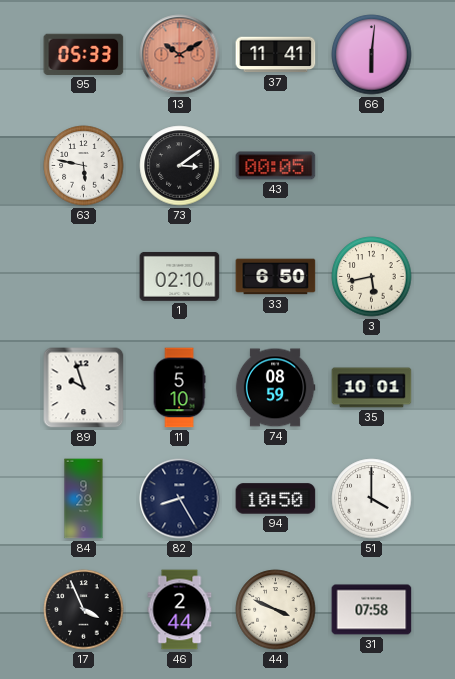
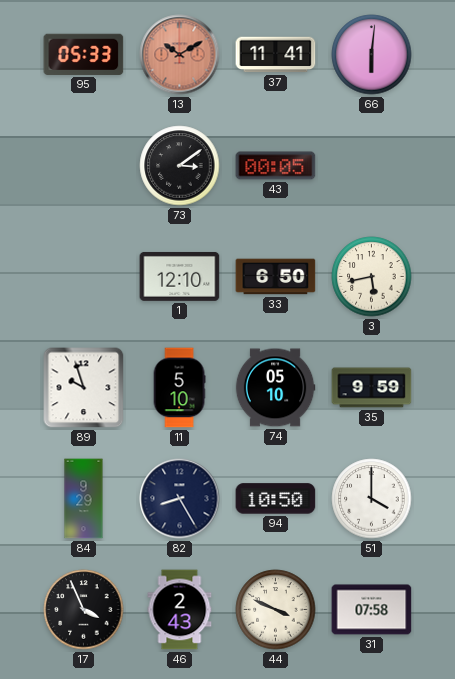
63: 5:47 -> none (84, 166)
1: 02:10 -> 12:10 (180, 276)
74: 08:59 -> 05:10 (275, 388)
35: 10:01 -> 9:59 (372, 388)
46: 2:44 -> 2:43 (180, 610)
